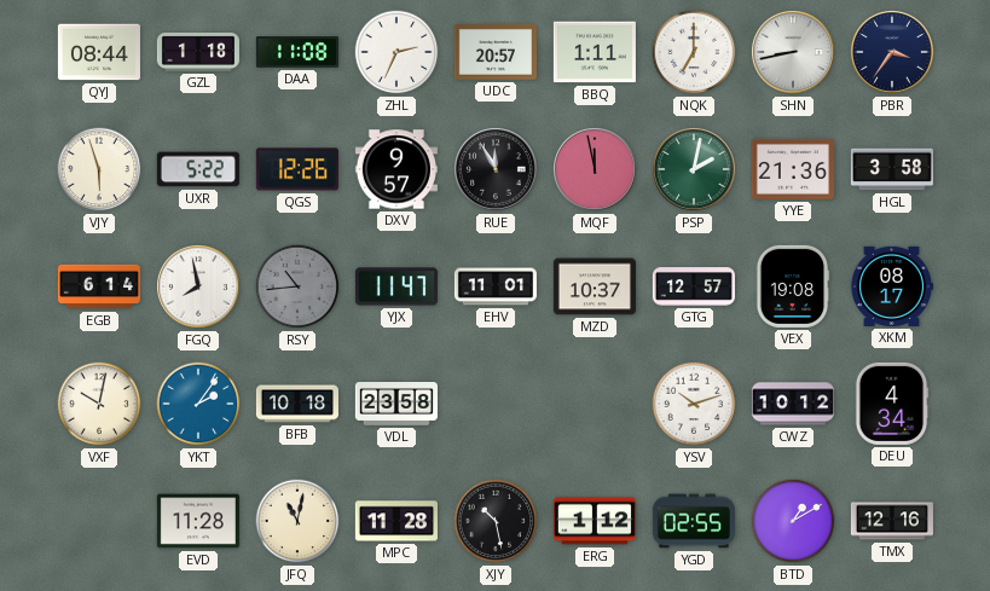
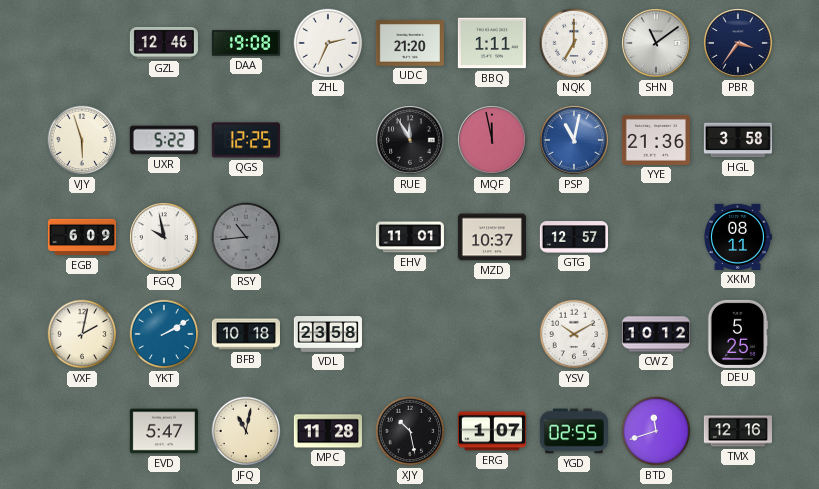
QYJ: 08:44 -> none (99, 52)
GZL: 1:18 -> 12:46 (164, 43)
DAA: 11:08 -> 19:08 (246, 43)
UDC: 20:57 -> 21:20 (410, 43)
SHN: 8:43 -> 11:09 (657, 44)
QGS: 12:26 -> 12:25 (246, 140)
DXV: 9:57 -> none (396, 169)
PSP: 2:02 -> 11:02 (575, 141)
PSP dial: green -> blue (575, 141)
EGB: 6:14 -> 6:09 (82, 237)
FGQ: 7:58 -> 9:58 (165, 238)
YJX: 11:47 -> none (396, 286)
VEX: 19:08 -> none (793, 286)
XKM: 08:17 -> 08:11 (737, 237)
VXF: 10:02 -> 2:02 (82, 334)
YKT: 2:06 -> 2:10 (164, 334)
YSV: 10:12 -> 10:10 (574, 334)
DEU: 4:34 -> 5:25 (738, 334)
EVD: 11:28 -> 5:47 (164, 431)
ERG: 1:12 -> 1:07 (492, 431)
BTD: 1:10 -> 11:42 (656, 431)
